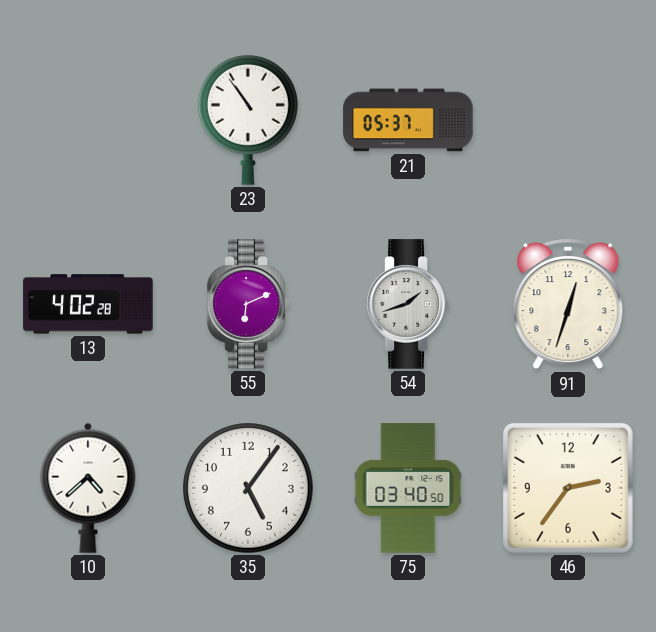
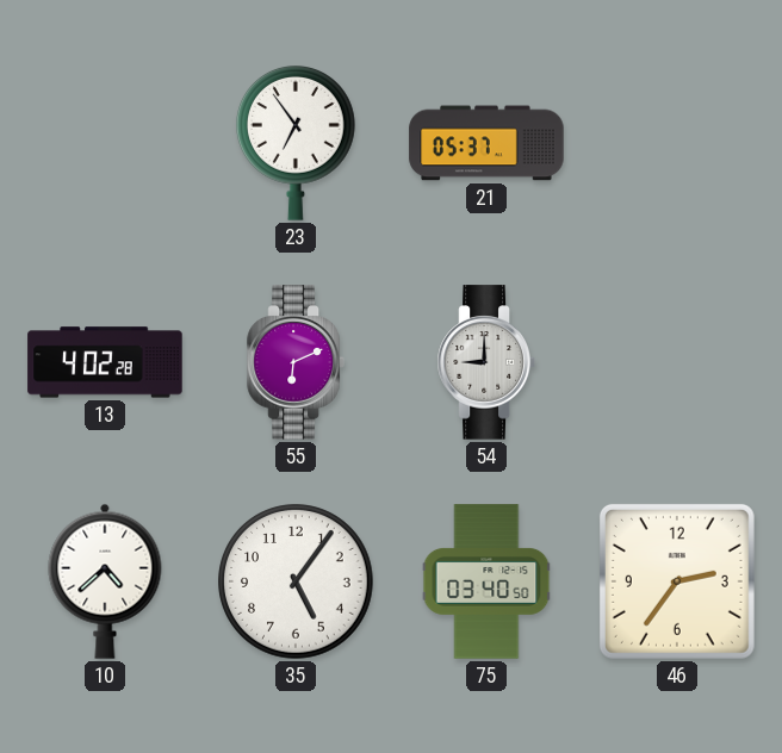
23: 10:54 -> 6:54 (297, 144)
54: 1:42 -> 9:00 (486, 362)
91: 12:33 -> none (568, 304)
